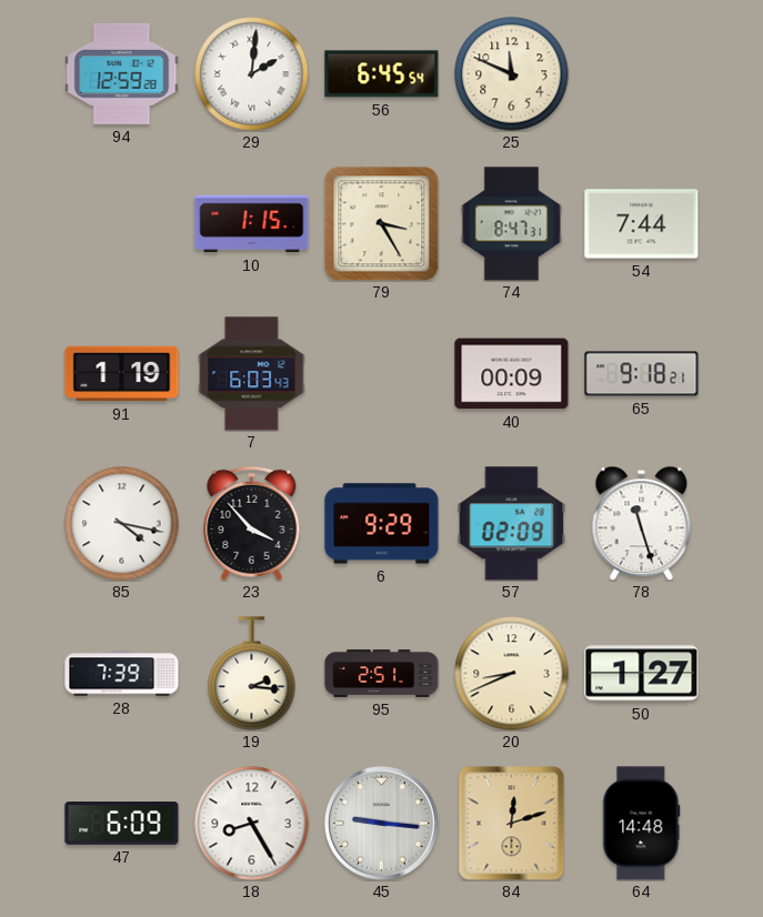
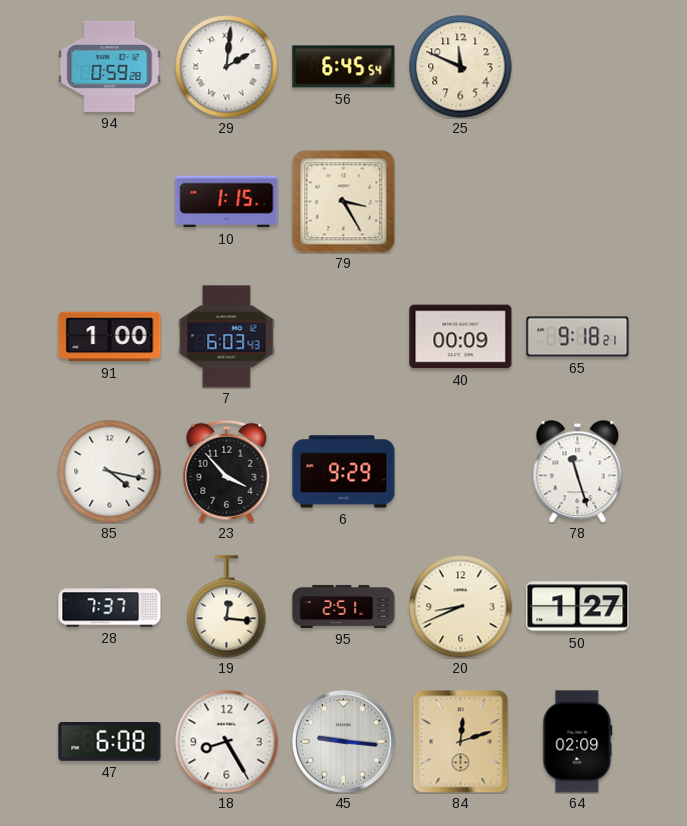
94: 12:59 -> 0:59 (110, 66)
74: 8:47 -> none (511, 224)
54: 7:44 -> none (642, 224)
91: 1:19 -> 1:00 (110, 337)
57: 02:09 -> none (512, 524)
28: 7:39 -> 7:37 (110, 607)
19: 2:16 -> 12:16 (227, 607)
47: 6:09 -> 6:08 (110, 742)
64: 14:48 -> 02:09 (578, 742)
